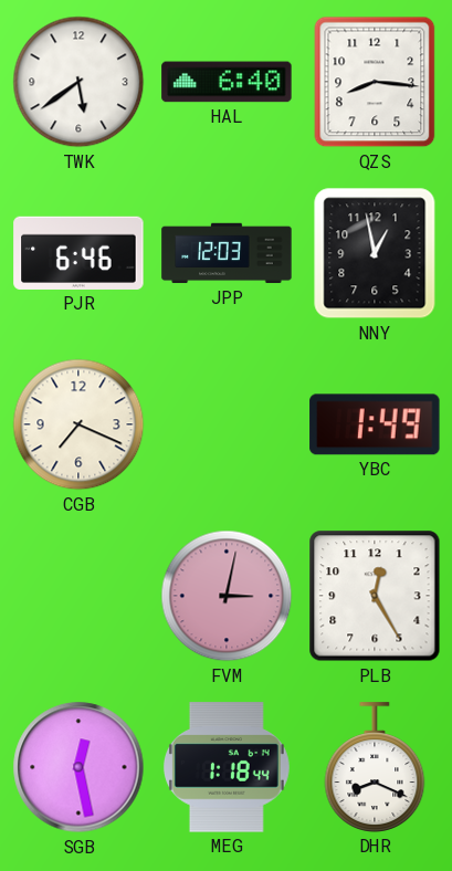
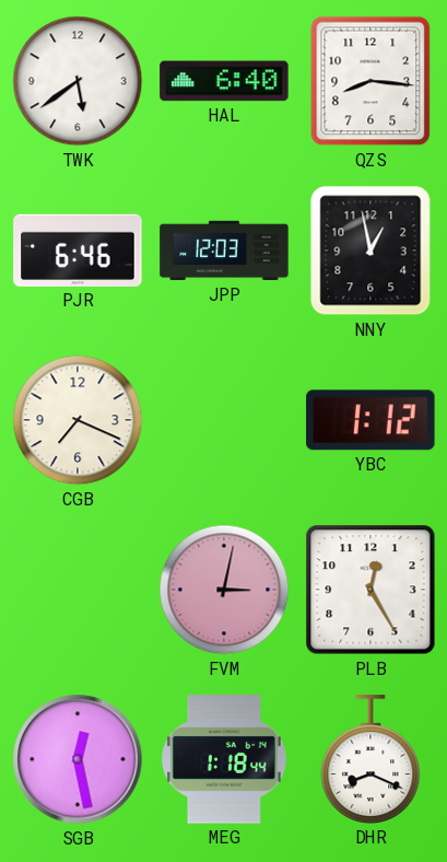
YBC: 1:49 -> 1:12 (370, 420)
